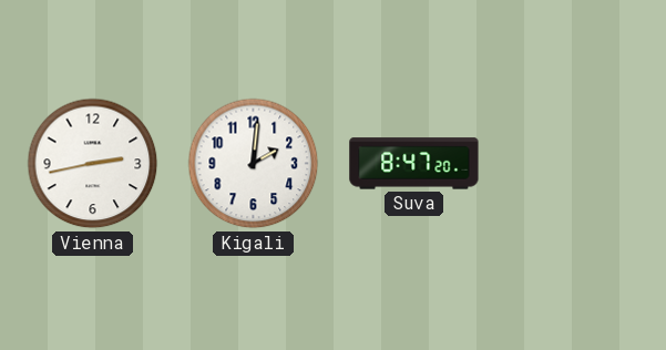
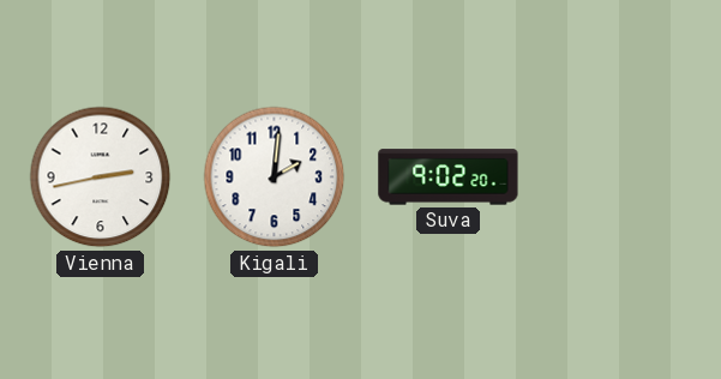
Suva: 8:47 -> 9:02 (449, 178)
